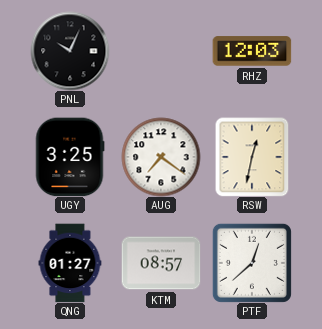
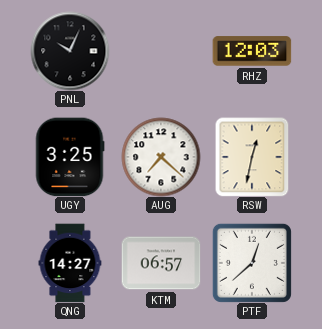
AUG: 7:21 -> 7:22 (161, 157)
QNG: 01:27 -> 14:27 (70, 263)
KTM: 08:57 -> 06:57 (161, 263)
